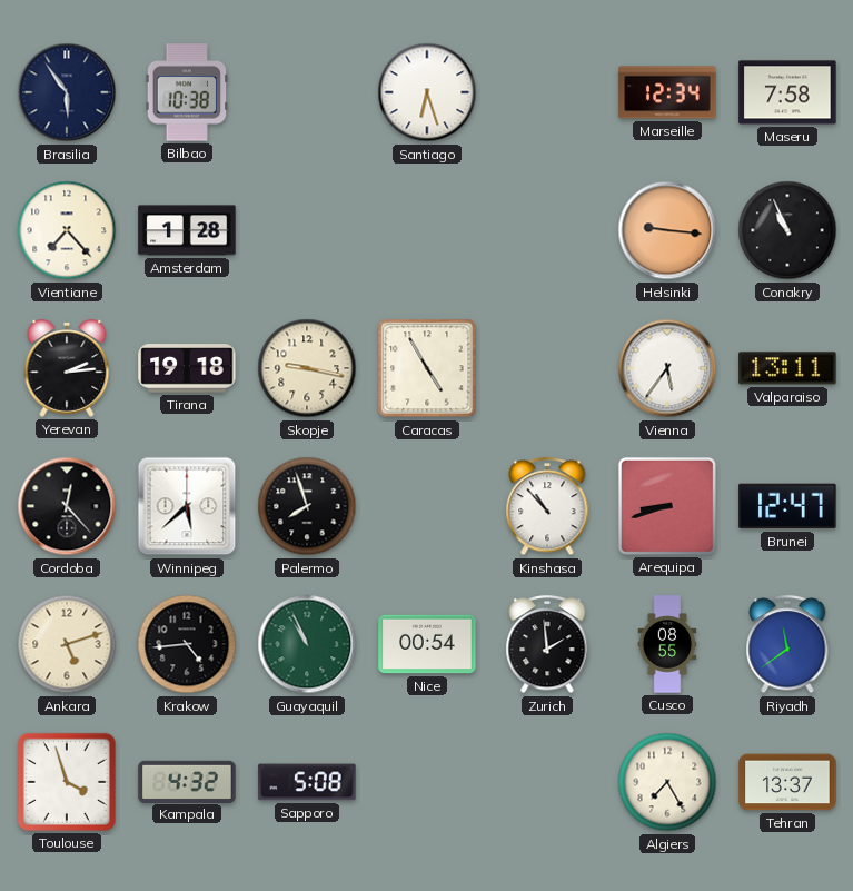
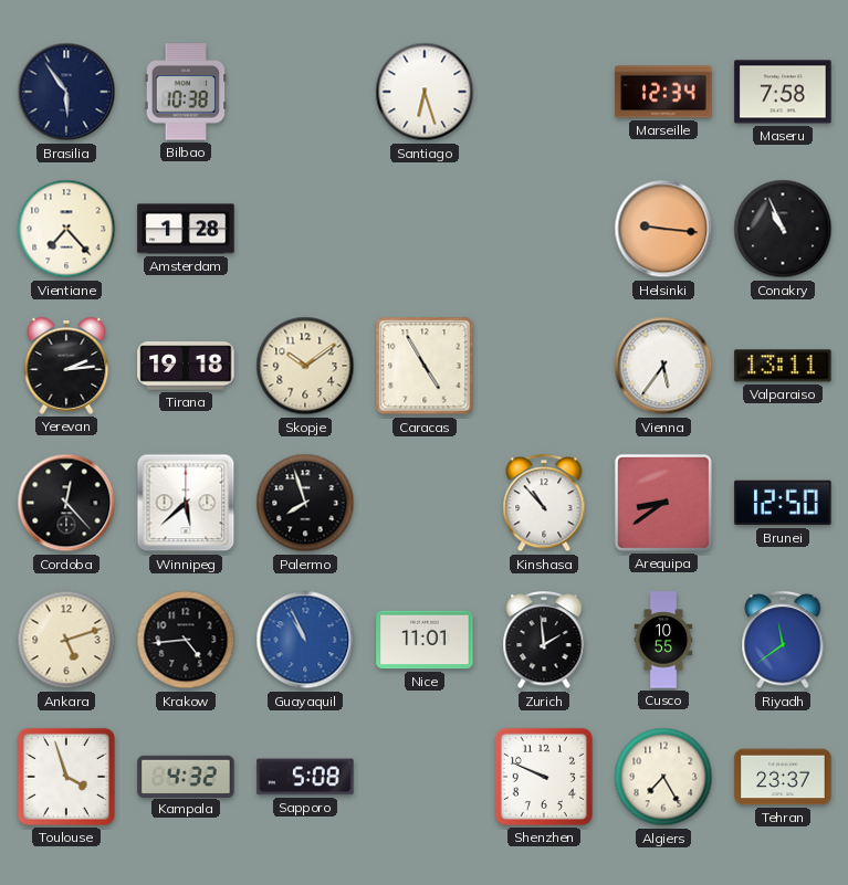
Skopje: 9:17 -> 10:09 (305, 366)
Arequipa: 8:42 -> 8:39 (663, 503)
Brunei: 12:47 -> 12:50 (783, 503)
Guayaquil dial: green -> blue (305, 640)
Nice: 00:54 -> 11:01 (425, 640)
Cusco: 08:55 -> 10:55 (663, 640)
Shenzhen: none -> 9:49 (544, 777)
Tehran: 13:37 -> 23:37 (783, 777)
